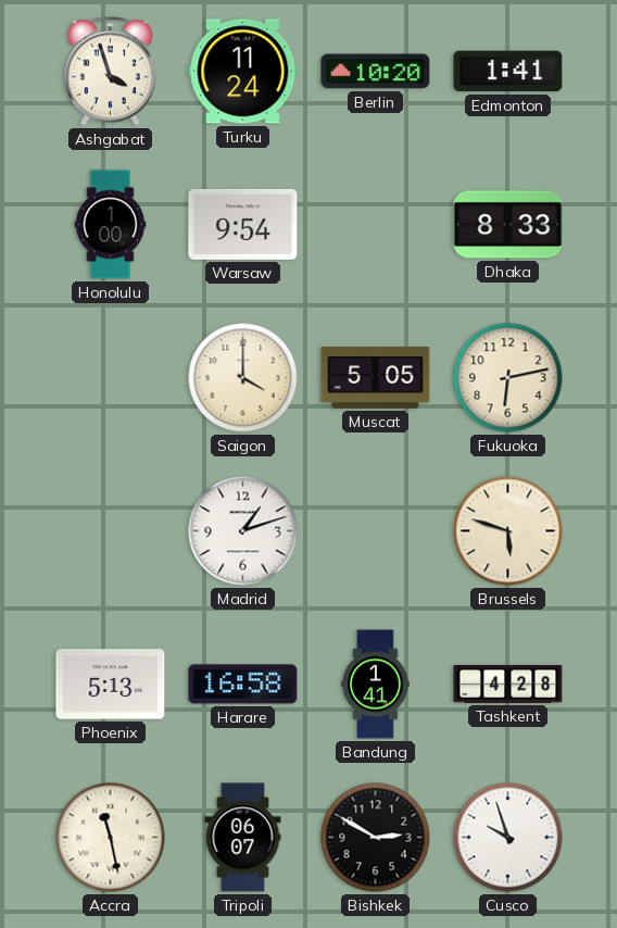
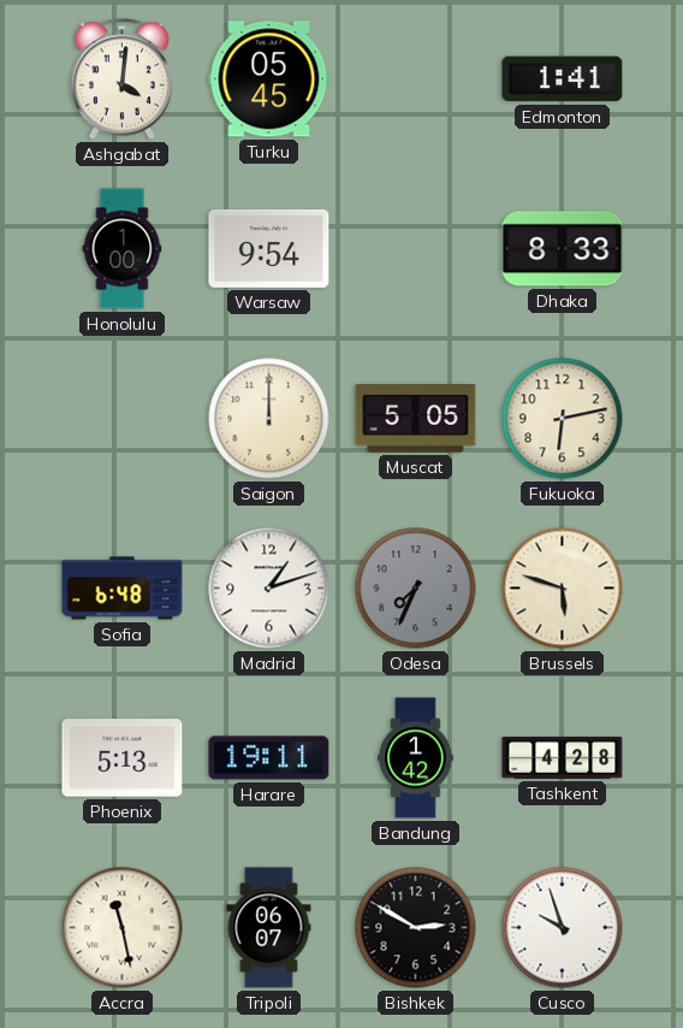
Ashgabat: 3:57 -> 4:01 (121, 79)
Turku: 11:24 -> 05:45 (269, 79)
Berlin: 10:20 -> none (376, 72)
Saigon: 4:00 -> 12:00 (269, 419)
Sofia: none -> 6:48 (123, 589)
Odesa: none -> 7:34 (416, 589)
Harare: 16:58 -> 19:11 (269, 758)
Bandung: 1:41 -> 1:42 (416, 758)
